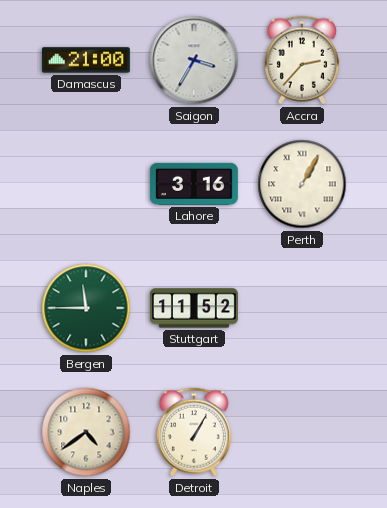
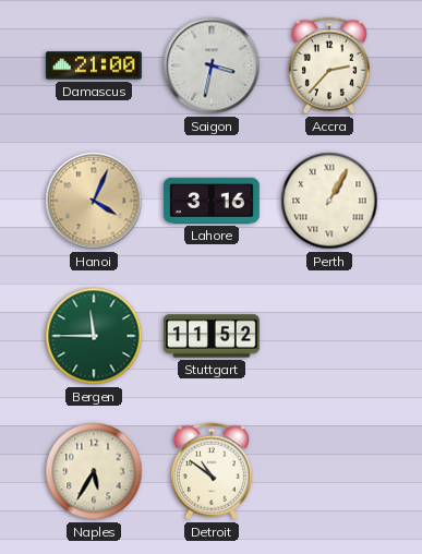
Saigon: 3:35 -> 3:32 (212, 65)
Hanoi: none -> 4:04 (94, 201)
Naples: 4:39 -> 5:35 (94, 471)
Detroit: 1:05 -> 10:51 (212, 471)
